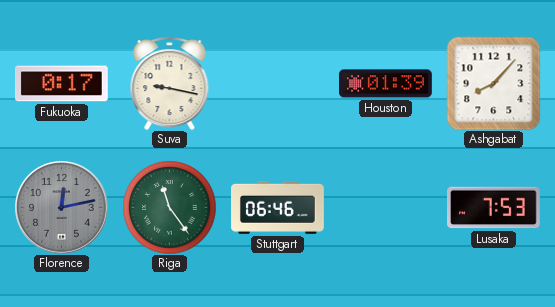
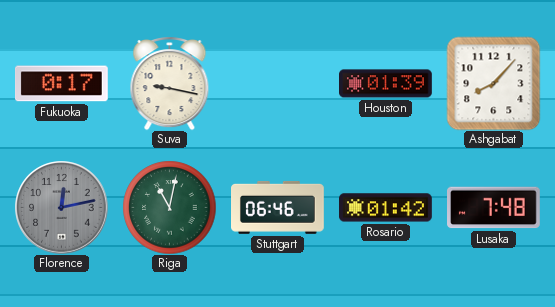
Riga: 11:24 -> 11:02 (169, 207)
Rosario: none -> 01:42 (386, 208)
Lusaka: 7:53 -> 7:48 (494, 208)
